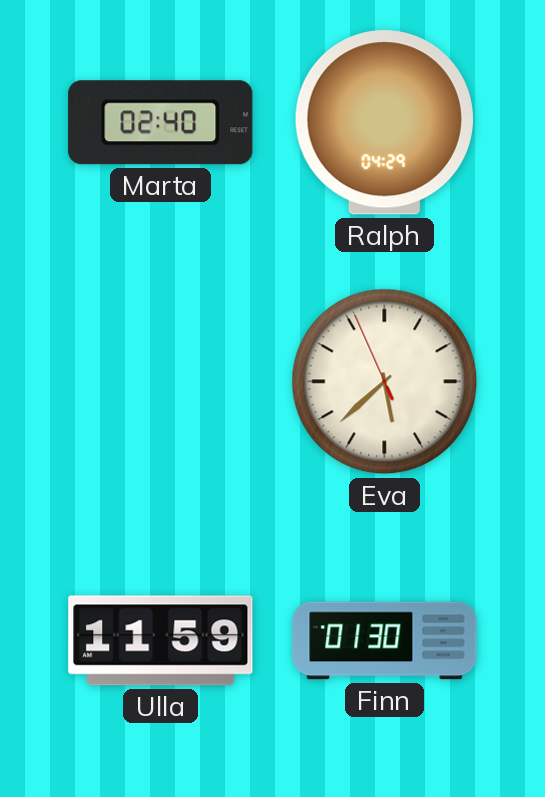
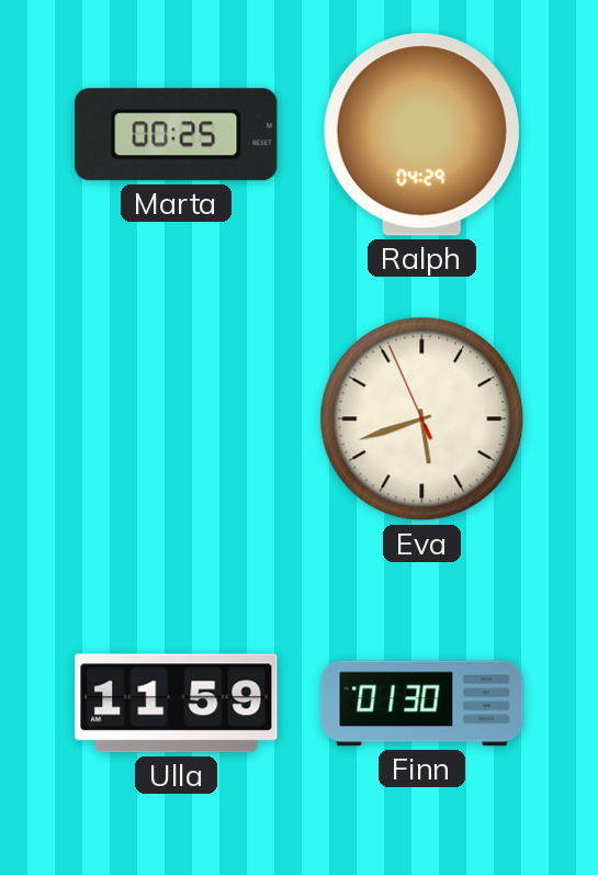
Marta: 02:40 -> 00:25 (177, 135)
Eva: 5:37 -> 5:41 (422, 419)
